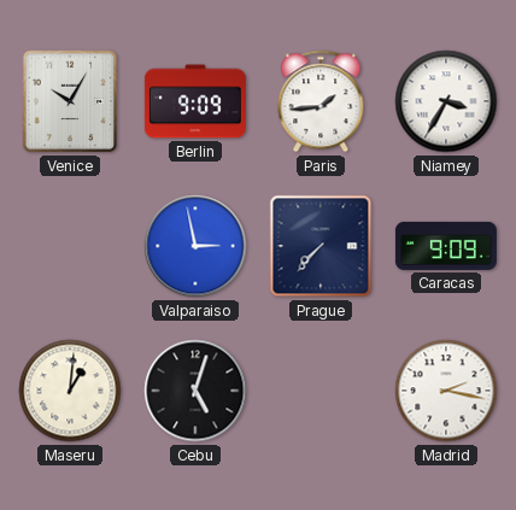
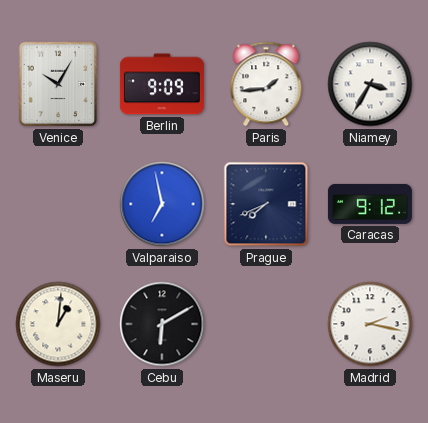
Valparaiso: 2:58 -> 6:58 (162, 204)
Prague: 7:37 -> 7:41 (266, 204)
Caracas: 9:09 -> 9:12 (370, 204)
Cebu: 5:03 -> 6:10 (162, 324)
